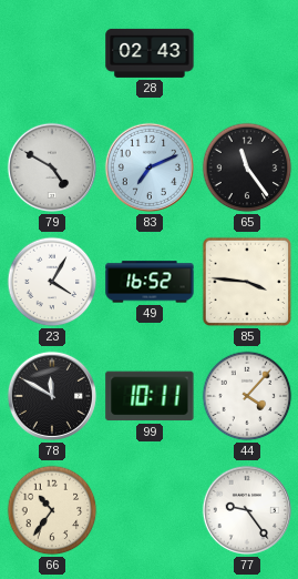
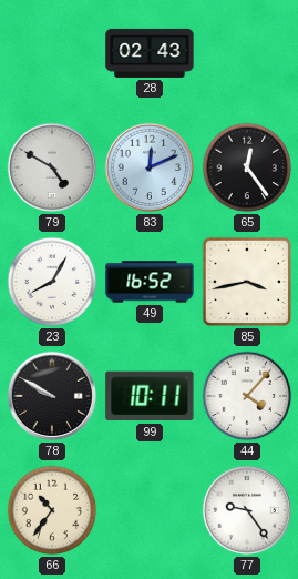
83: 7:11 -> 12:11 (150, 167)
65: 11:24 -> 12:24 (247, 167)
23: 4:05 -> 8:05 (52, 282)
85: 3:46 -> 3:43 (247, 282)
78: 11:50 -> 9:50 (52, 396)
